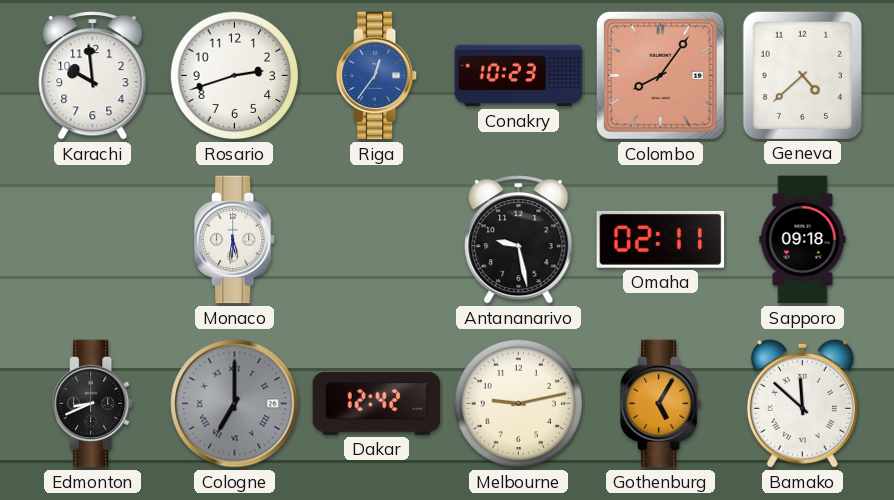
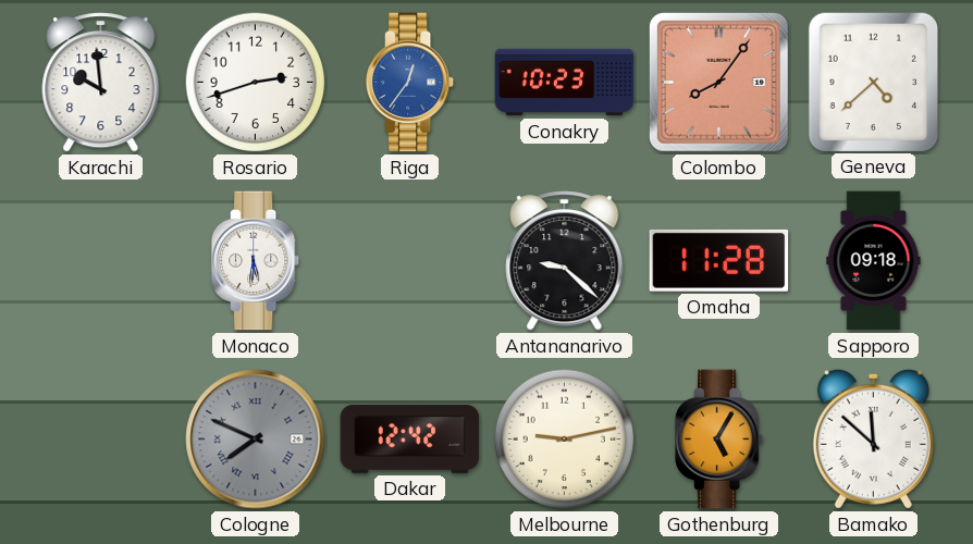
Antananarivo: 9:28 -> 9:22 (565, 261)
Omaha: 02:11 -> 11:28 (719, 260)
Edmonton: 8:41 -> none (94, 404)
Cologne: 7:00 -> 7:49 (256, 440)
